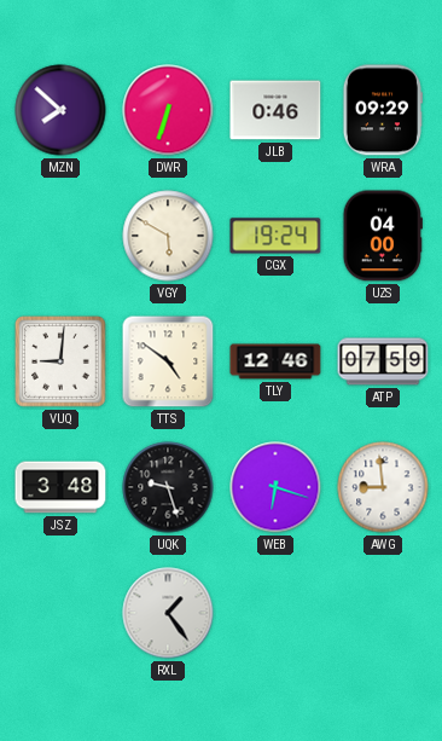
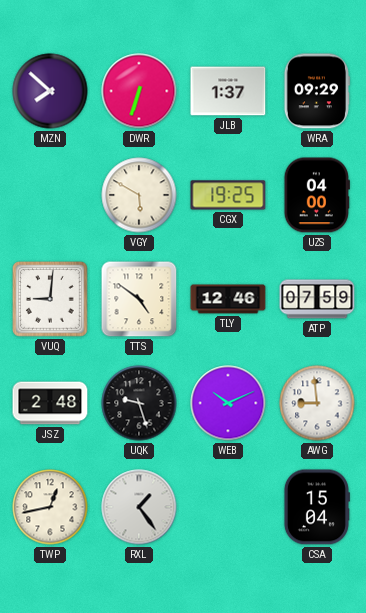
JLB: 0:46 -> 1:37 (228, 91)
CGX: 19:24 -> 19:25 (228, 195)
JSZ: 3:48 -> 2:48 (50, 403)
WEB: 6:18 -> 10:11 (228, 403)
TWP: none -> 12:43 (50, 507)
CSA: none -> 15:04 (316, 507)
